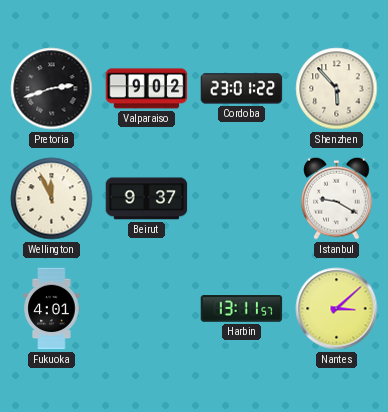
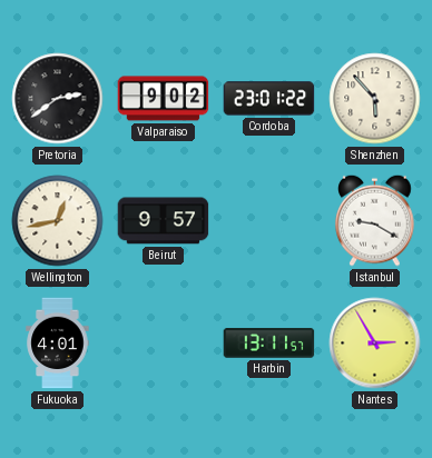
Pretoria: 2:42 -> 2:39 (58, 99)
Wellington: 11:56 -> 12:43 (58, 221)
Beirut: 9:37 -> 9:57 (164, 221)
Nantes: 3:08 -> 2:55 (375, 343)
